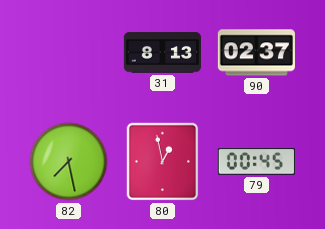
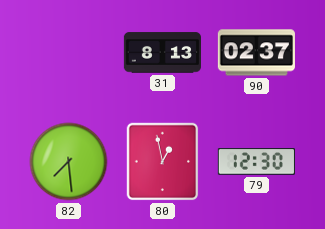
82: 7:28 -> 7:29 (69, 162)
79: 00:45 -> 12:30 (256, 162)
